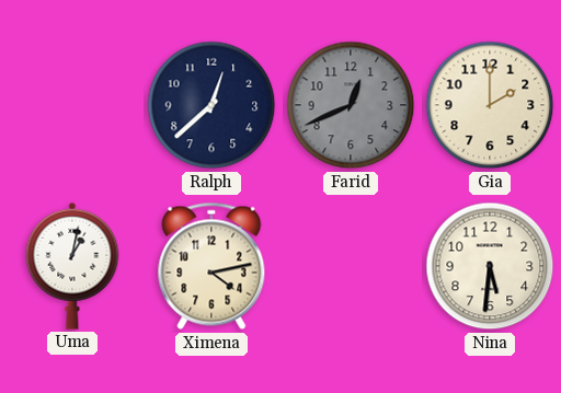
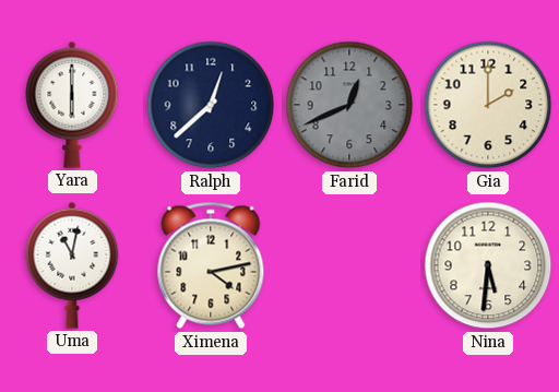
Yara: none -> 6:00 (72, 105)
Uma: 1:02 -> 11:02 (72, 265)
